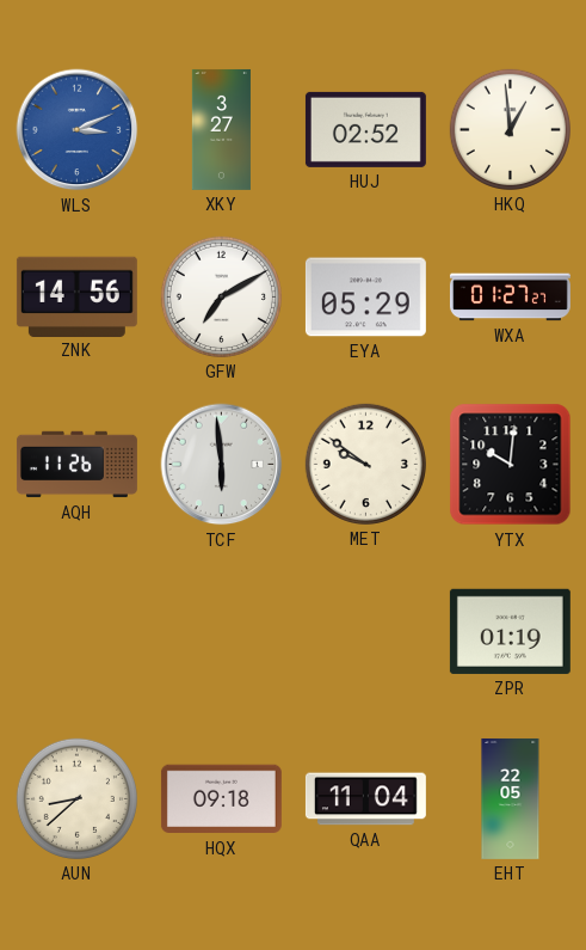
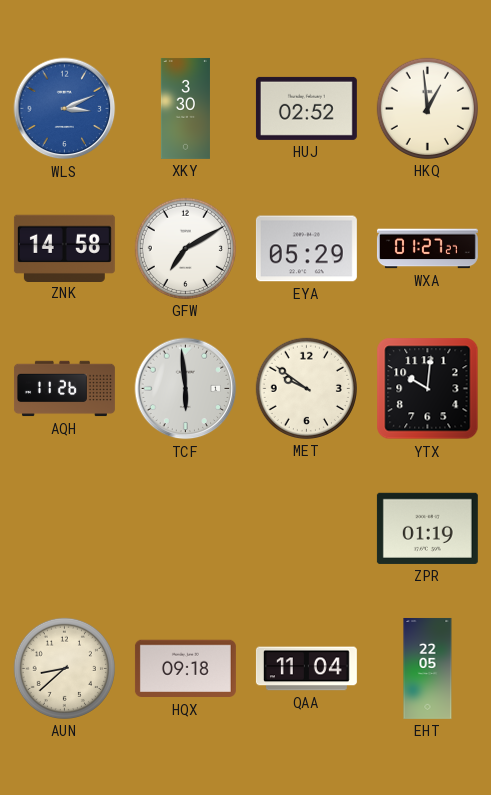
XKY: 3:27 -> 3:30 (185, 108)
ZNK: 14:56 -> 14:58 (64, 248)
